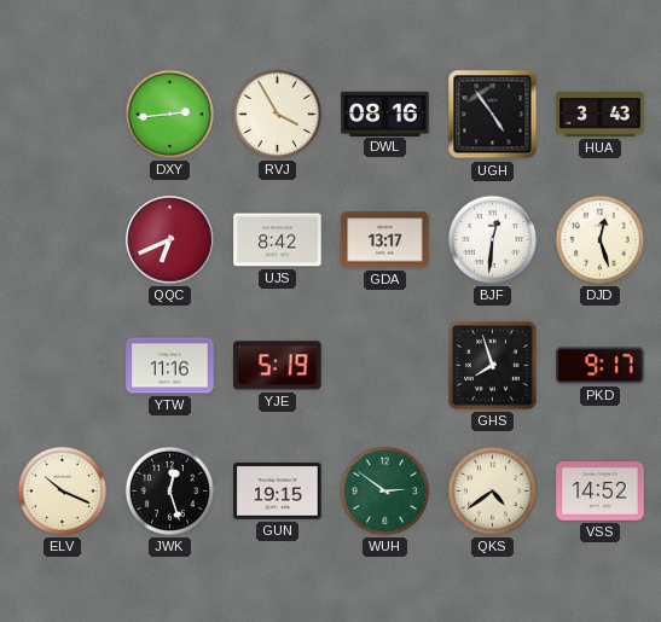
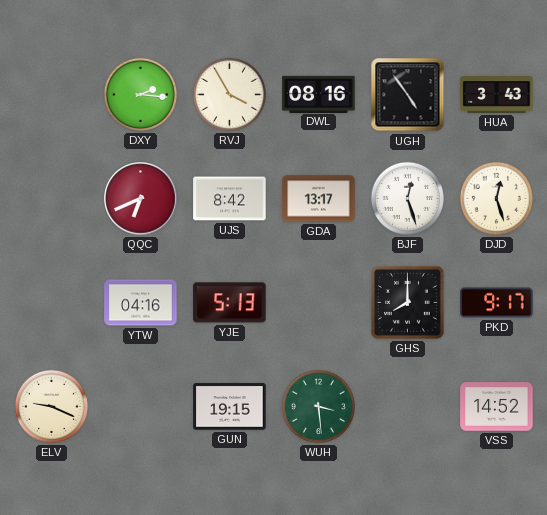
DXY: 2:44 -> 2:16 (140, 94)
BJF: 12:31 -> 12:27 (407, 198)
YTW: 11:16 -> 04:16 (141, 303)
YJE: 5:19 -> 5:13 (230, 303)
GHS: 7:57 -> 8:00 (408, 303)
ELV: 10:19 -> 9:19 (51, 406)
JWK: 12:27 -> none (169, 490)
WUH: 2:51 -> 3:29 (318, 406)
QKS: 4:39 -> none (492, 490)
